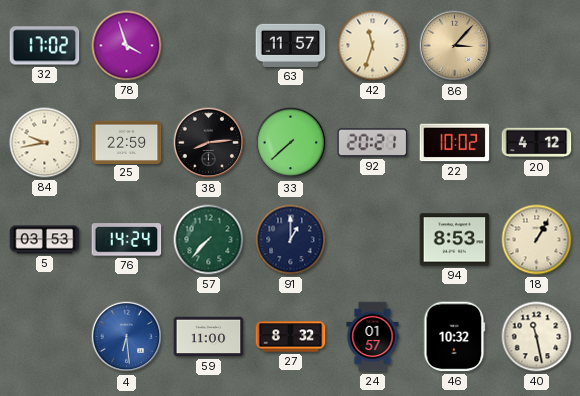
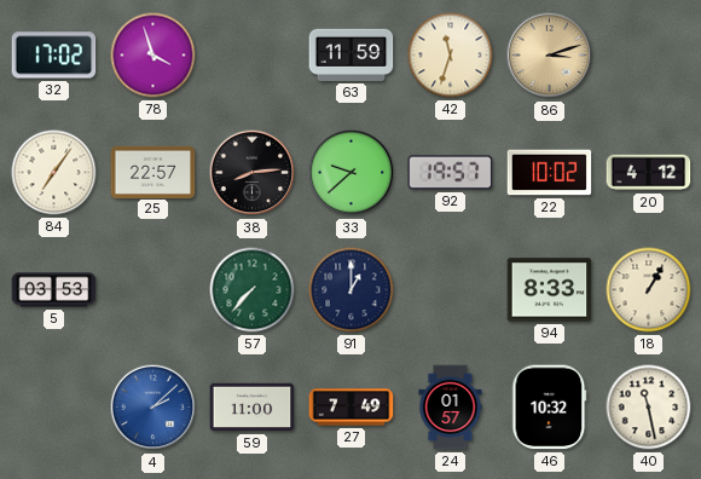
63: 11:57 -> 11:59 (352, 54)
86: 3:07 -> 3:12 (550, 56)
84: 9:43 -> 7:06 (54, 173)
25: 22:59 -> 22:57 (153, 172)
33: 7:38 -> 9:38 (352, 173)
92: 20:21 -> 19:57 (451, 173)
76: 14:24 -> none (127, 240)
94: 8:53 -> 8:33 (550, 290)
4: 6:29 -> 2:08 (153, 408)
27: 8:32 -> 7:49 (352, 408)
